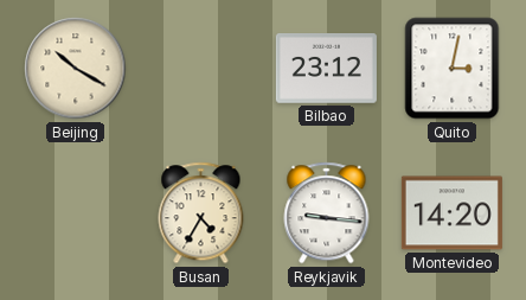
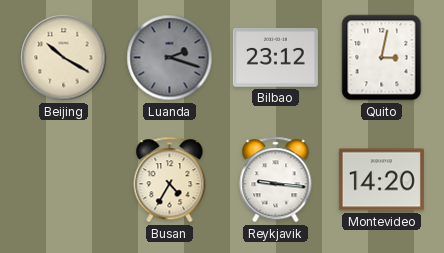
Luanda: none -> 2:18 (170, 58)
